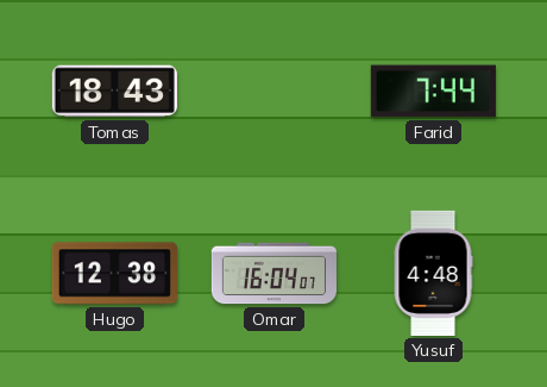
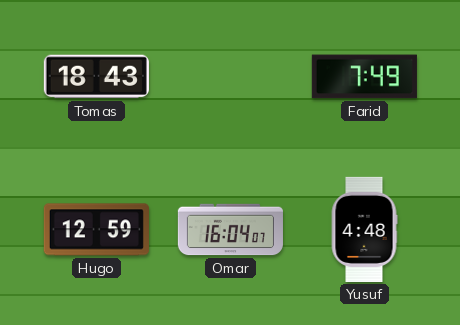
Farid: 7:44 -> 7:49 (364, 77)
Hugo: 12:38 -> 12:59 (96, 230)
